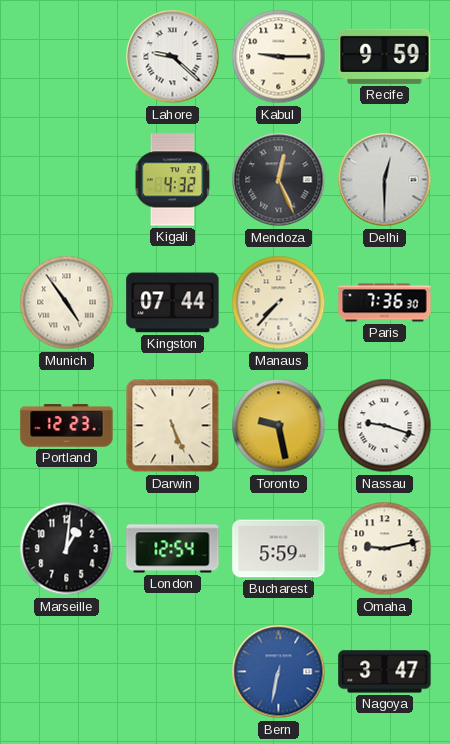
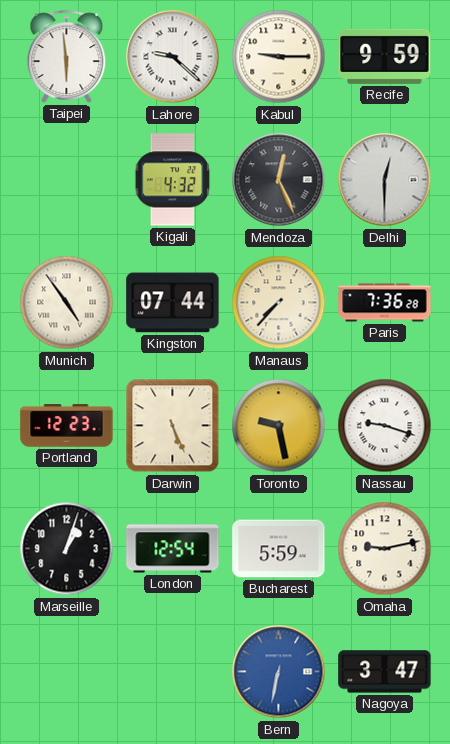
Taipei: none -> 5:59 (67, 56)
Paris: 7:36:30 -> 7:36:28 (385, 303)
Marseille: 1:01 -> 1:03 (67, 549)
